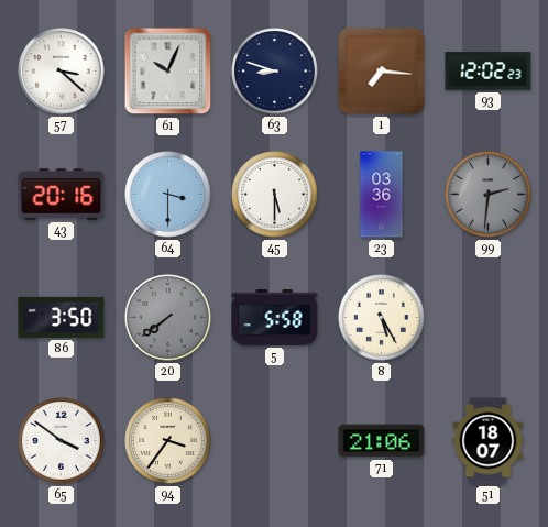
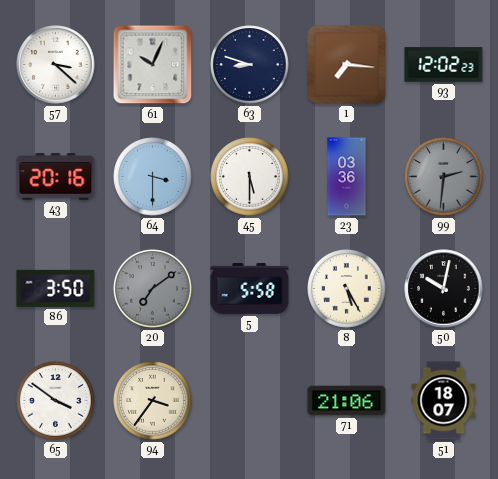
20: 7:39 -> 7:09 (153, 289)
50: none -> 10:02 (444, 289)
